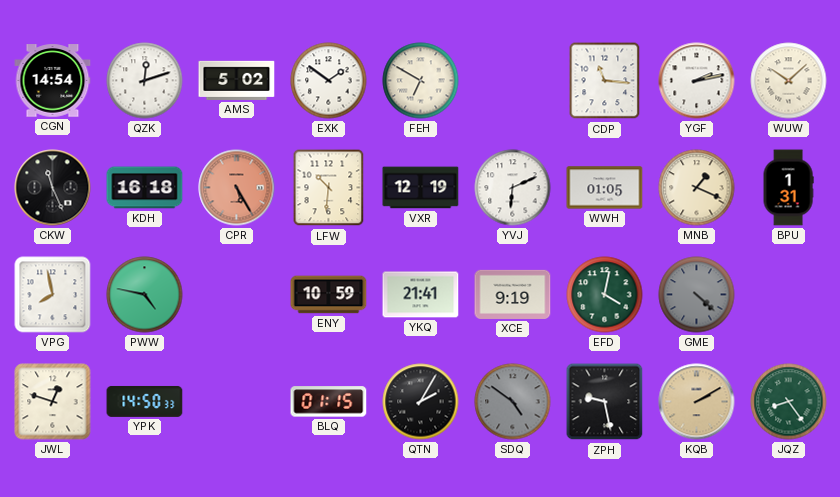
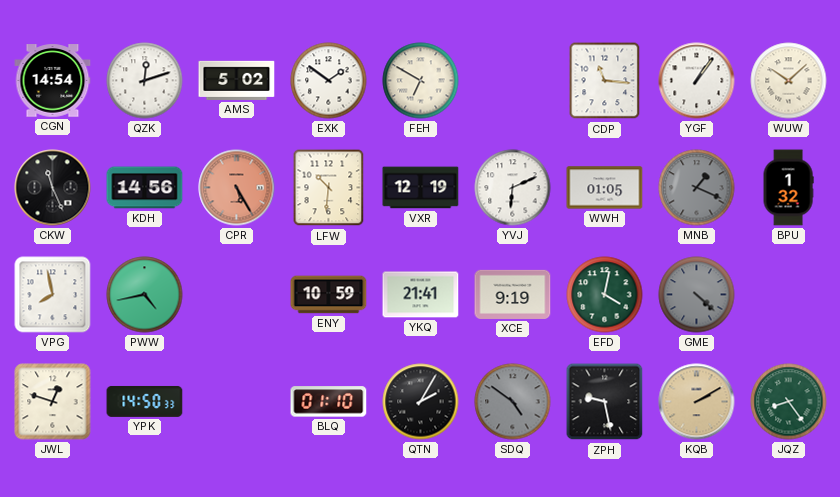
YGF: 2:13 -> 1:06 (697, 81)
KDH: 16:18 -> 14:56 (145, 188)
MNB dial: cream -> grey (697, 188)
BPU: 1:31 -> 1:32 (788, 188)
PWW: 4:47 -> 4:43 (145, 295)
BLQ: 01:15 -> 01:10 (329, 402)
